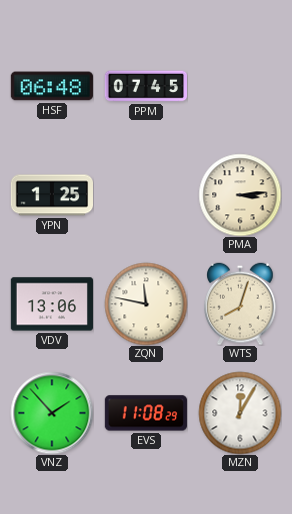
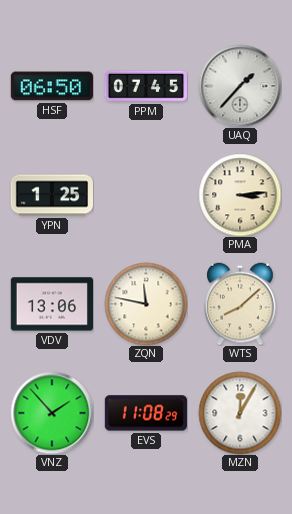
HSF: 06:48 -> 06:50 (52, 86)
UAQ: none -> 1:37 (240, 86)
WTS: 8:03 -> 8:08 (240, 304)
